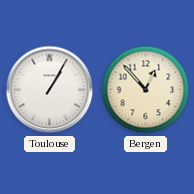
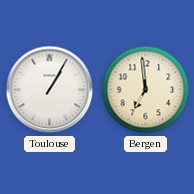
Bergen: 12:53 -> 6:59 (146, 90)
